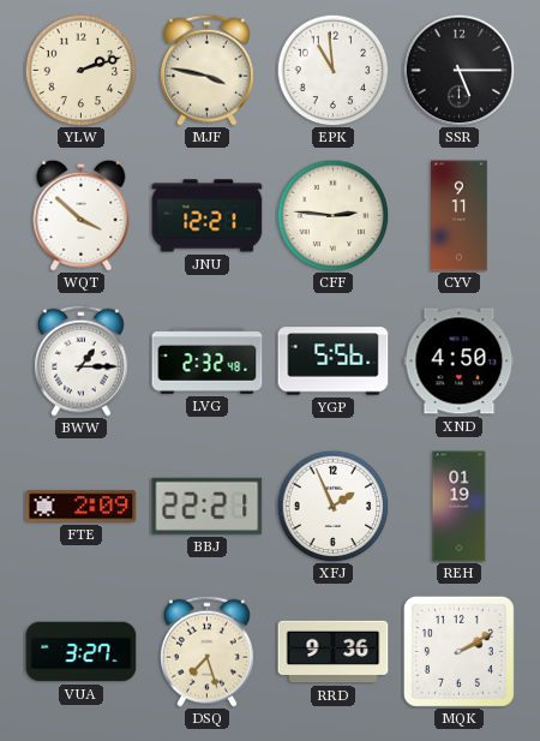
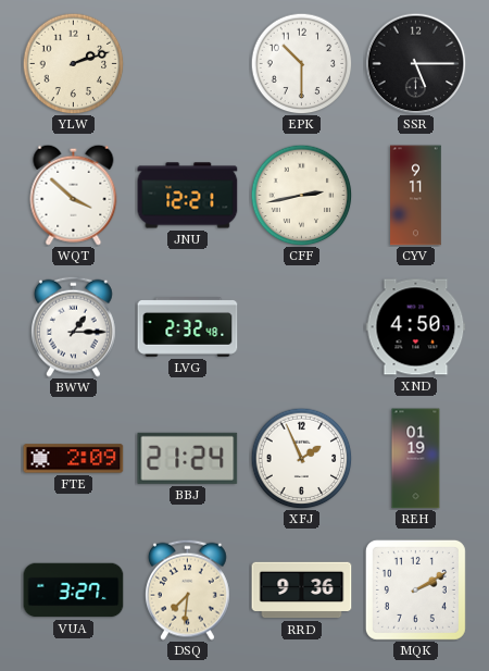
MJF: 3:47 -> none (206, 70)
EPK: 10:59 -> 10:30 (301, 63)
CFF: 2:46 -> 2:43 (301, 195)
YGP: 5:56 -> none (334, 361)
BBJ: 22:21 -> 21:24 (188, 458)
DSQ: 7:27 -> 7:31 (187, 589)
